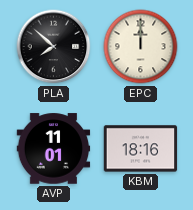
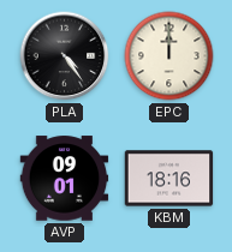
PLA: 7:52 -> 4:24 (65, 56)
AVP: 11:01 -> 09:01 (65, 179)
